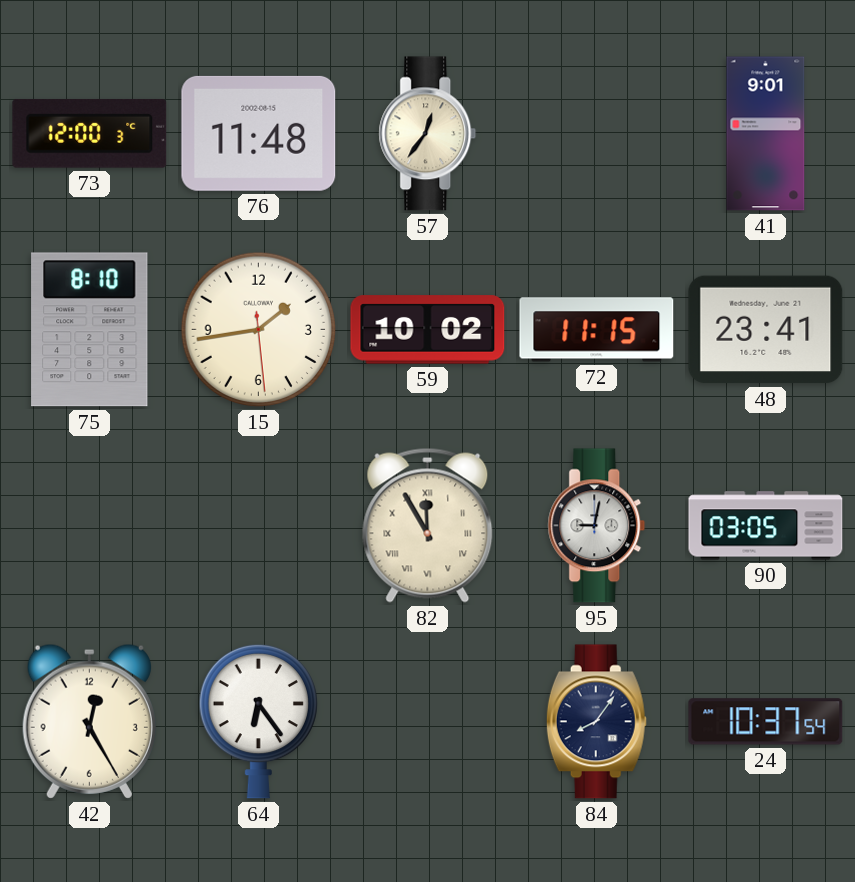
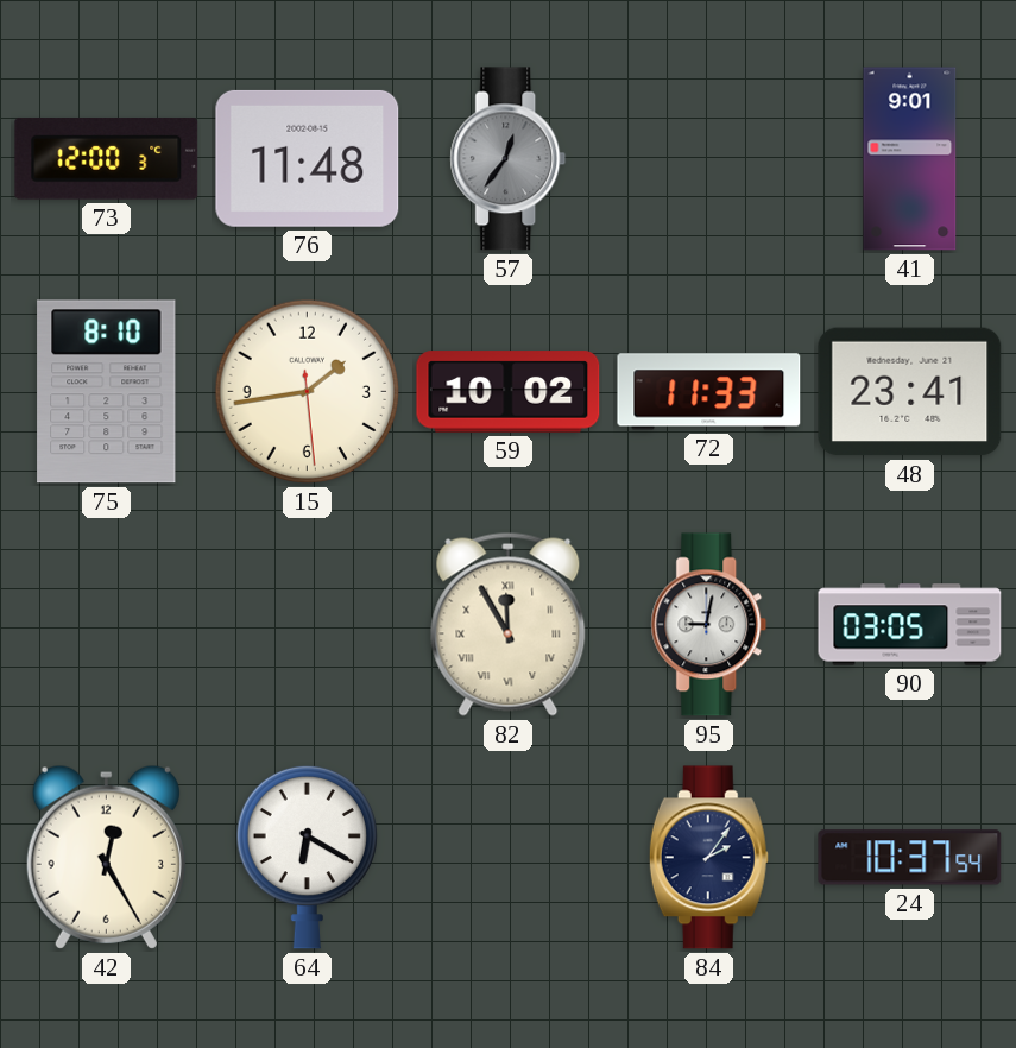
57 dial: cream -> grey (509, 159)
72: 11:15 -> 11:33 (709, 392)
64: 6:24 -> 6:20 (307, 857)
84: 8:06 -> 2:06 (708, 858)
